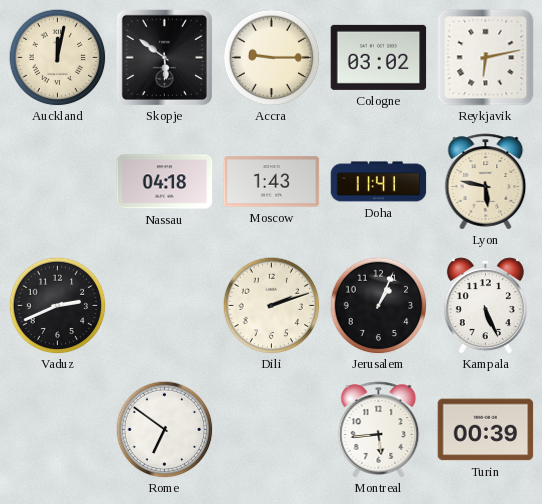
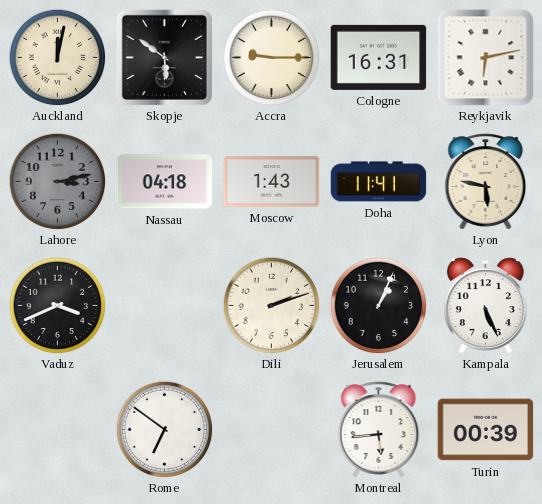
Cologne: 03:02 -> 16:31 (379, 57)
Lahore: none -> 3:13 (57, 181)
Vaduz: 2:41 -> 3:41 (57, 305)
